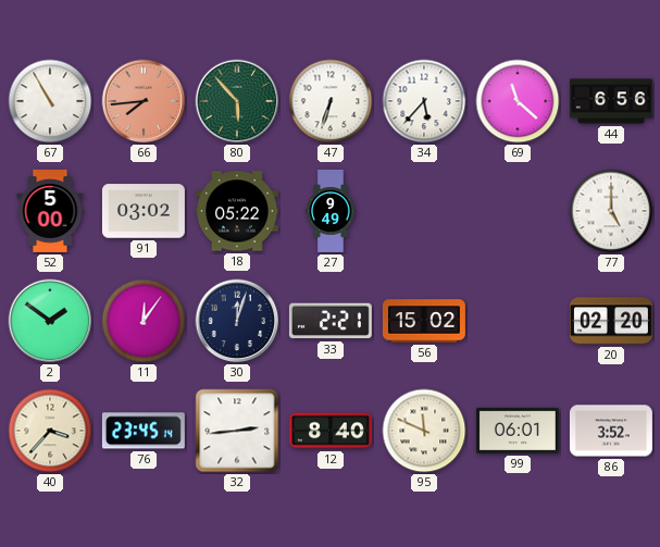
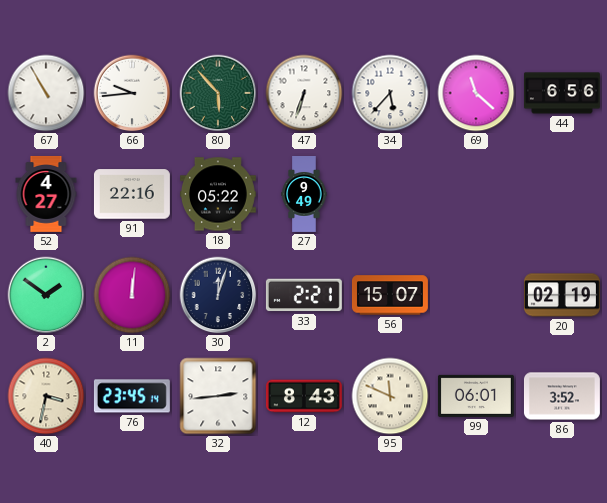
66: 7:44 -> 9:44 (132, 93)
66 dial: salmon -> white (132, 93)
52: 5:00 -> 4:27 (46, 194)
91: 03:02 -> 22:16 (132, 194)
77: 5:00 -> none (611, 211)
11: 12:06 -> 12:01 (132, 295)
56: 15:02 -> 15:07 (390, 295)
20: 02:20 -> 02:19 (562, 295)
40: 3:37 -> 3:32 (46, 396)
12: 8:40 -> 8:43 (304, 396)
